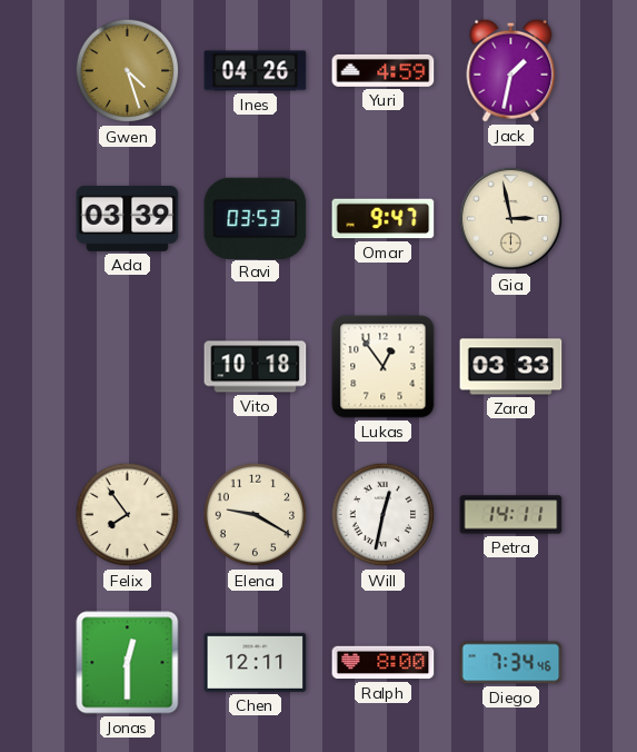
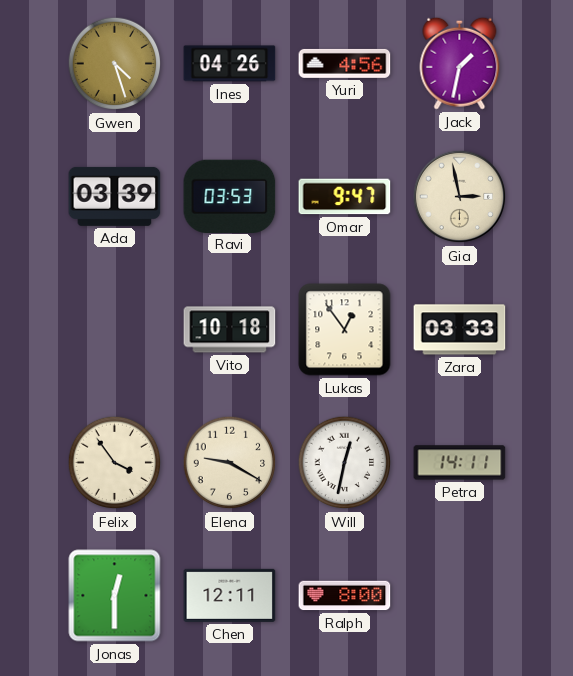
Yuri: 4:59 -> 4:56 (345, 63)
Felix: 7:54 -> 3:54 (115, 463)
Diego: 7:34 -> none (511, 663)
